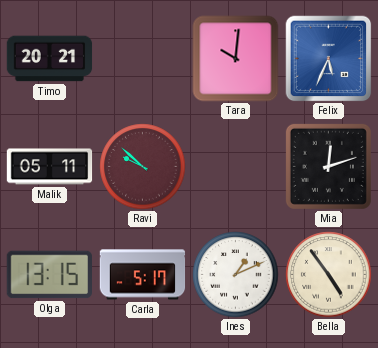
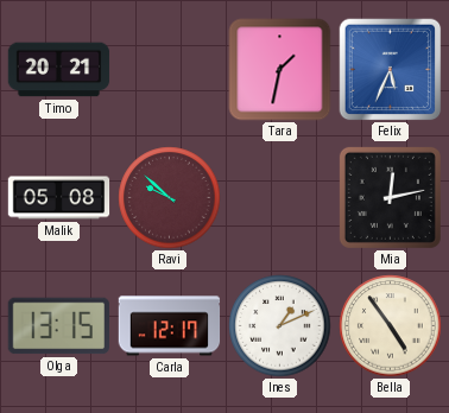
Tara: 10:01 -> 1:32 (280, 70)
Malik: 05:11 -> 05:08 (59, 198)
Mia: 12:12 -> 12:13 (390, 197)
Carla: 5:17 -> 12:17 (170, 326)
